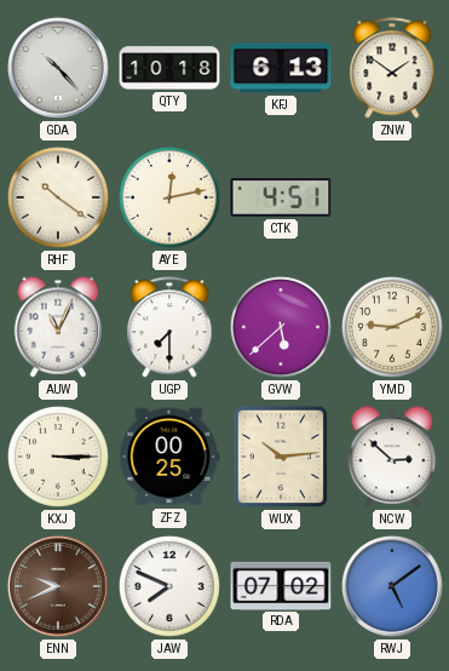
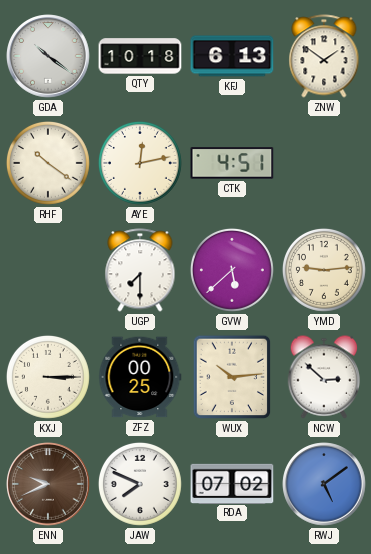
GDA: 10:23 -> 10:21 (48, 56)
AUW: 11:04 -> none (58, 327)
YMD: 9:11 -> 9:14 (324, 270)
